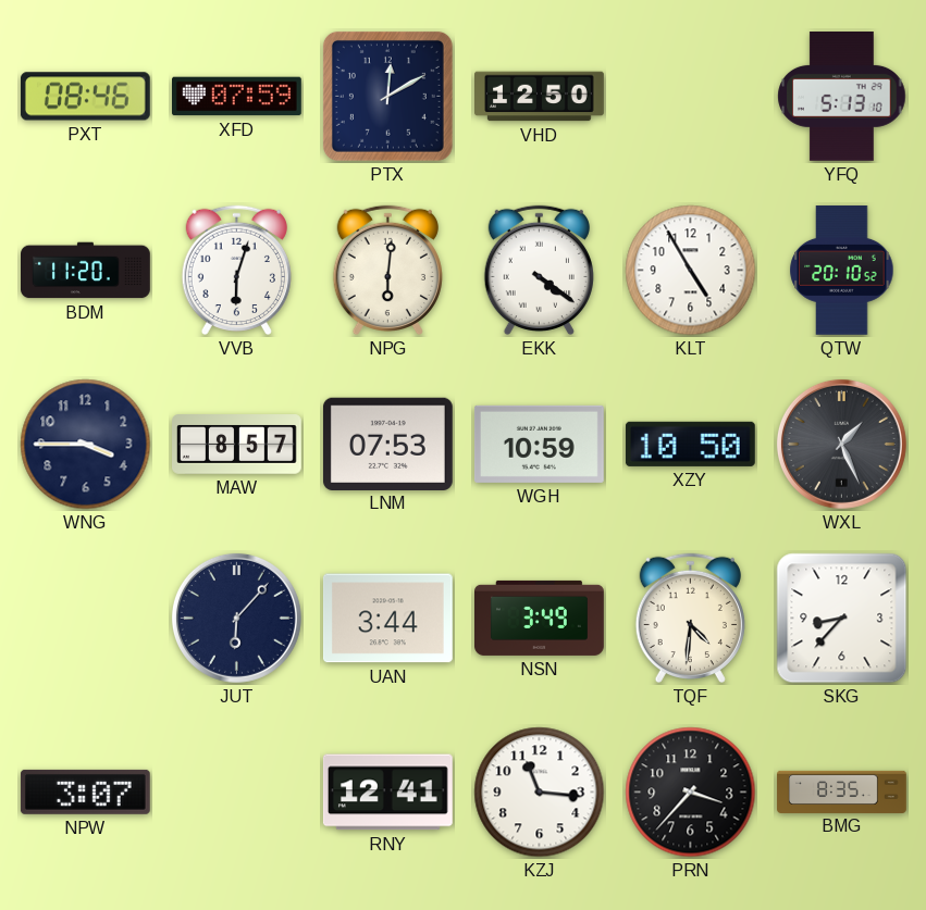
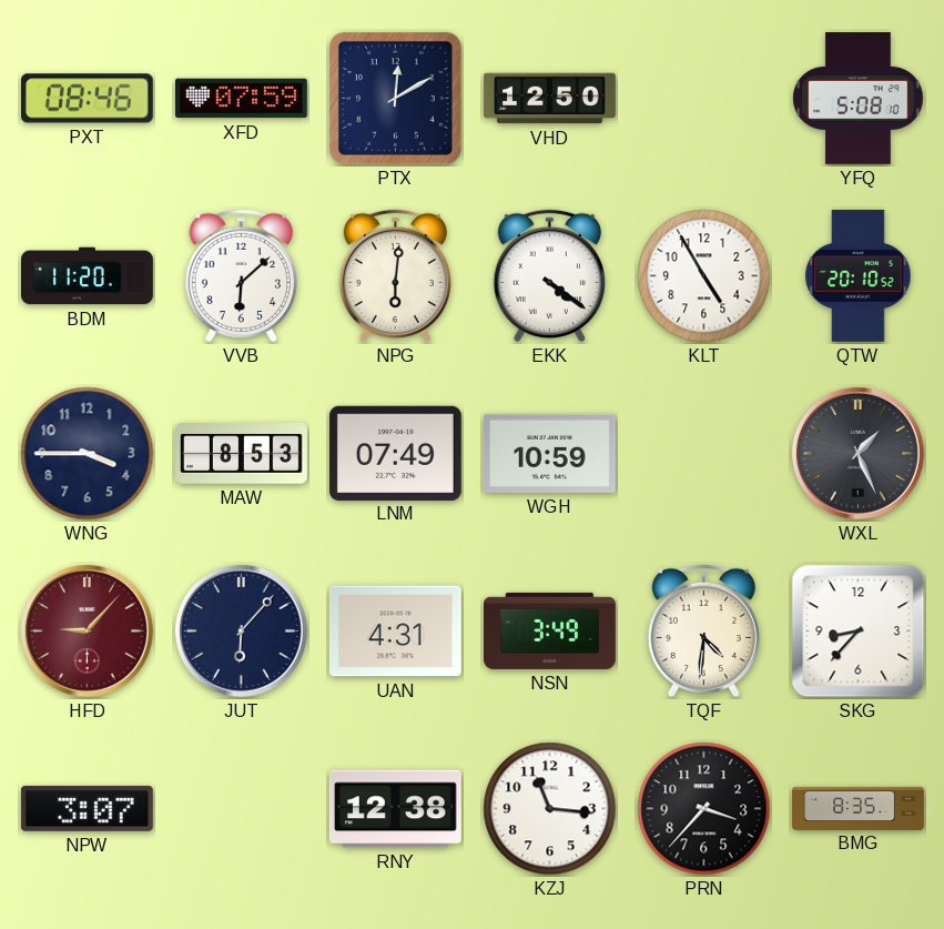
YFQ: 5:13 -> 5:08 (859, 99)
VVB: 6:03 -> 6:08 (241, 276)
MAW: 8:57 -> 8:53 (242, 454)
LNM: 07:53 -> 07:49 (395, 453)
XZY: 10:50 -> none (690, 444)
HFD: none -> 9:07 (87, 630)
UAN: 3:44 -> 4:31 (395, 632)
RNY: 12:41 -> 12:38 (395, 809)
